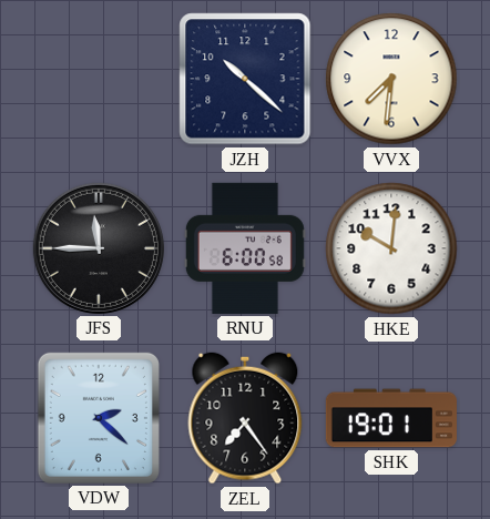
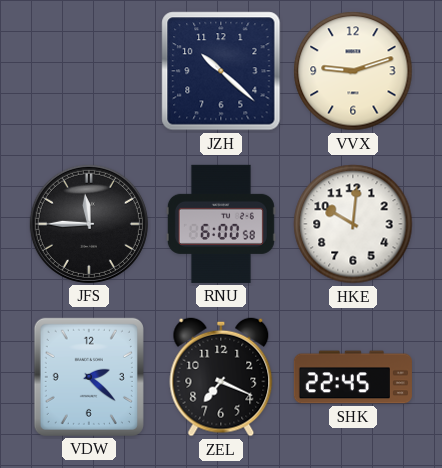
VVX: 7:31 -> 9:12 (353, 71)
ZEL: 7:24 -> 7:19 (221, 377)
SHK: 19:01 -> 22:45 (353, 377)
